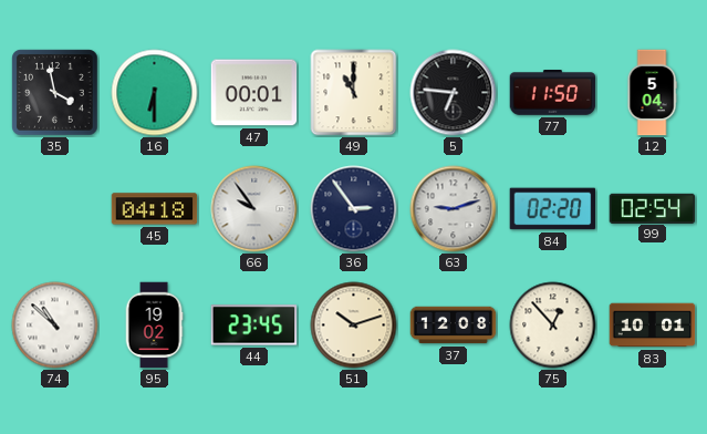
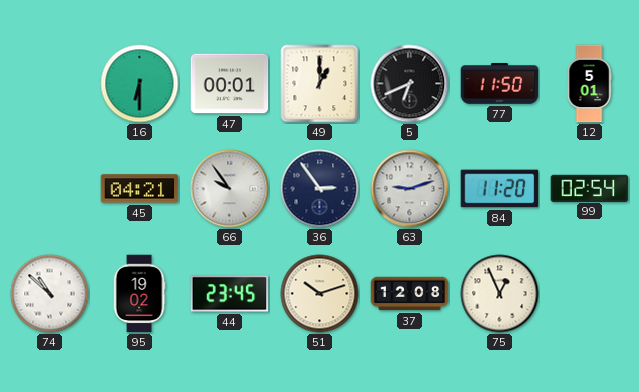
35: 3:58 -> none (55, 93)
49: 11:00 -> 1:00 (320, 84)
5: 6:46 -> 6:41 (410, 84)
12: 5:04 -> 5:01 (589, 84)
45: 04:18 -> 04:21 (140, 189)
84: 02:20 -> 11:20 (500, 189)
75: 12:53 -> 12:56 (500, 294)
83: 10:01 -> none (653, 325)
